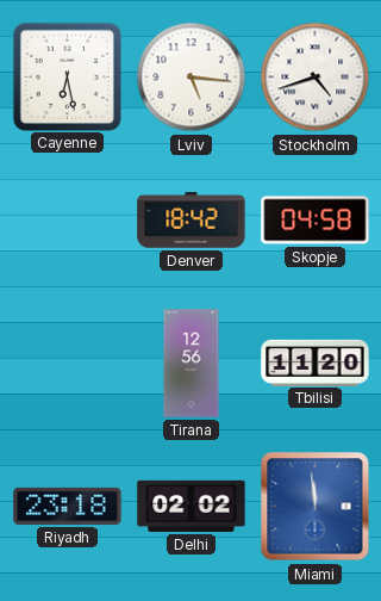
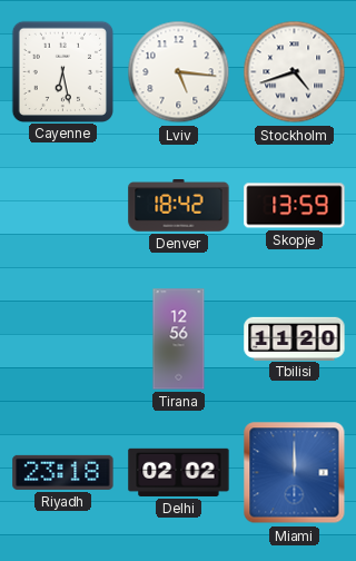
Skopje: 04:58 -> 13:59 (295, 206)
Miami: 11:59 -> 12:00 (295, 473)
